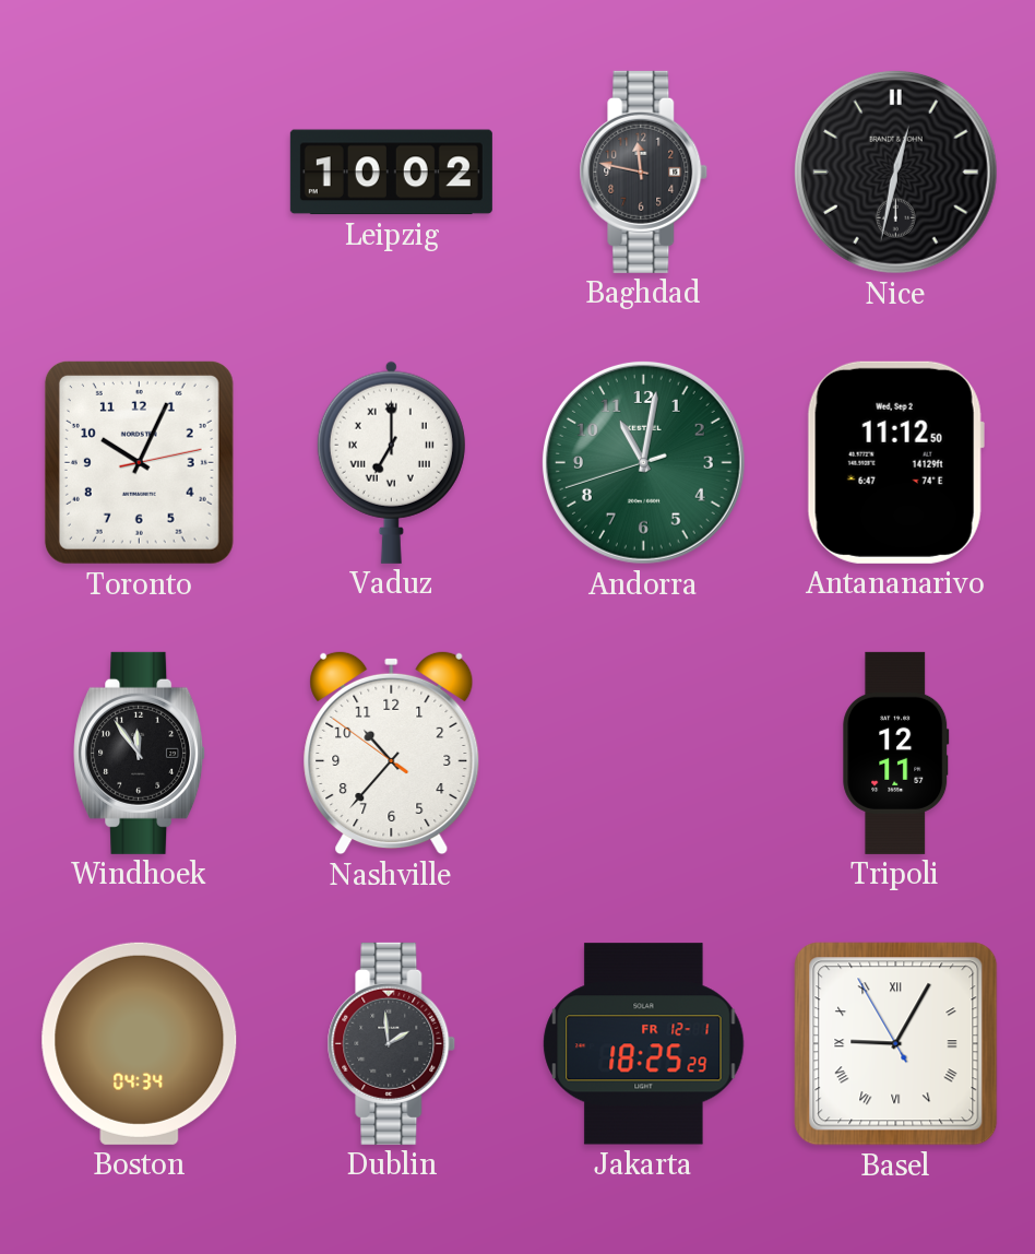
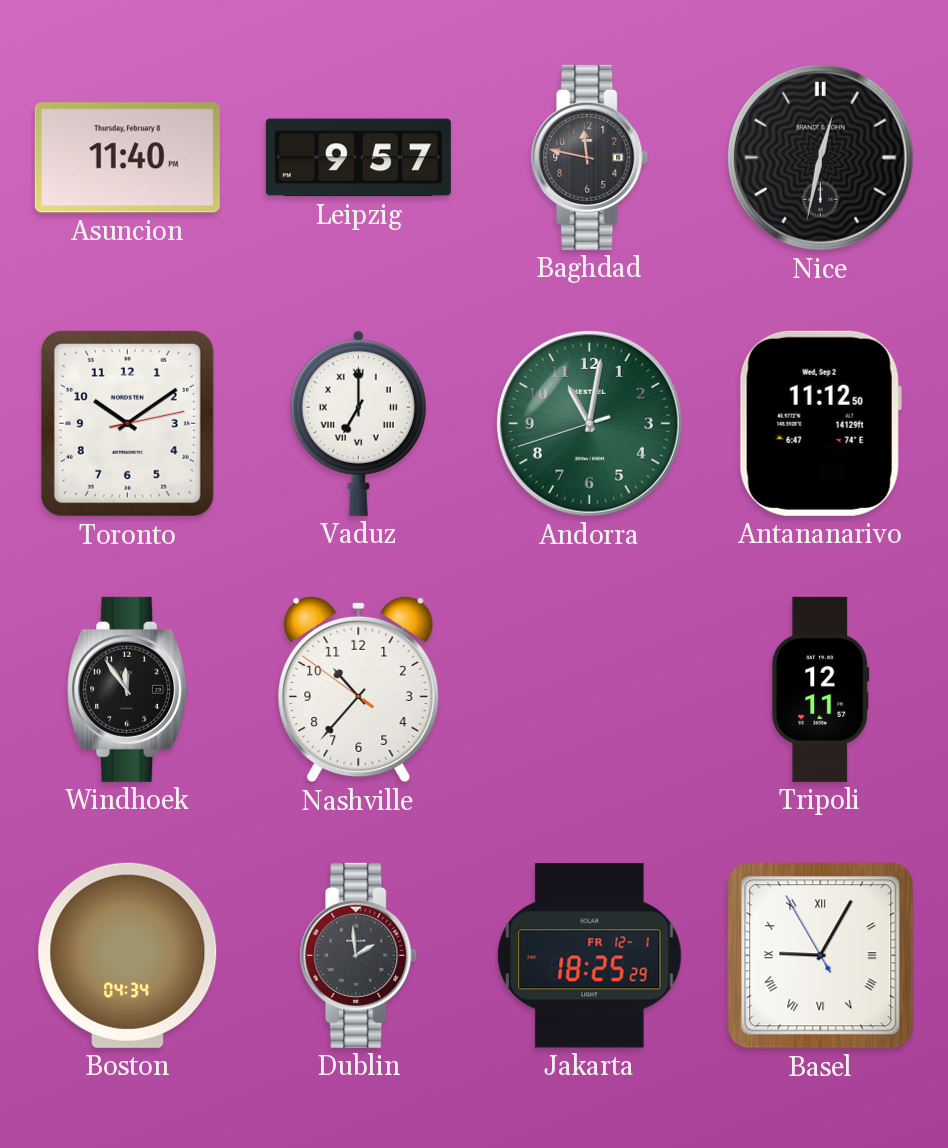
Asuncion: none -> 11:40 (127, 158)
Leipzig: 10:02 -> 9:57 (358, 158)
Toronto: 10:04 -> 10:09 (127, 423)
